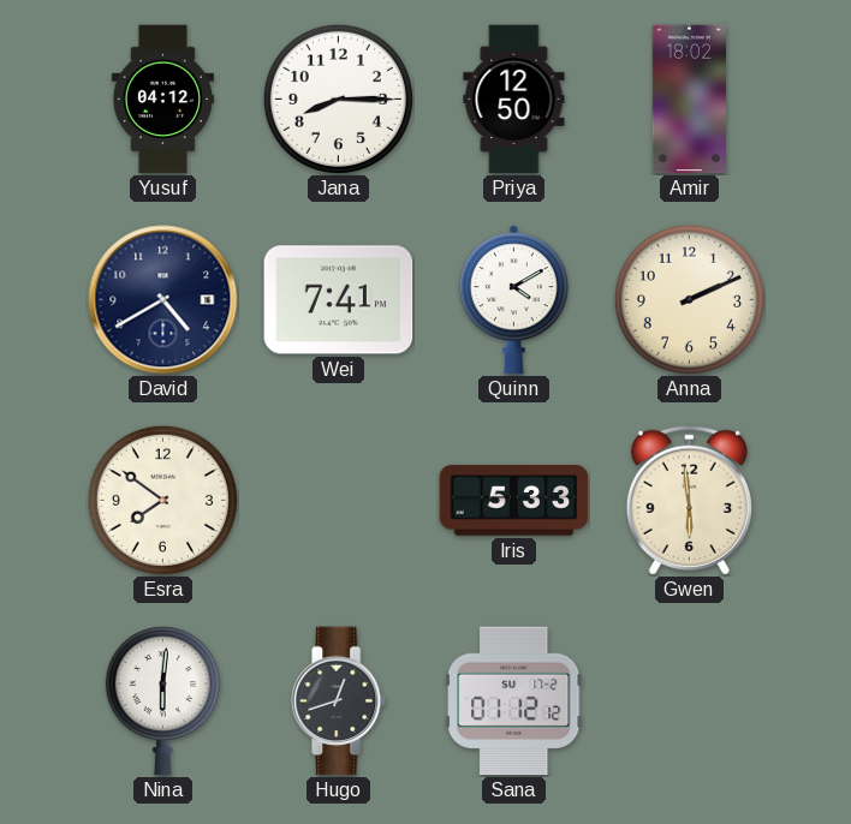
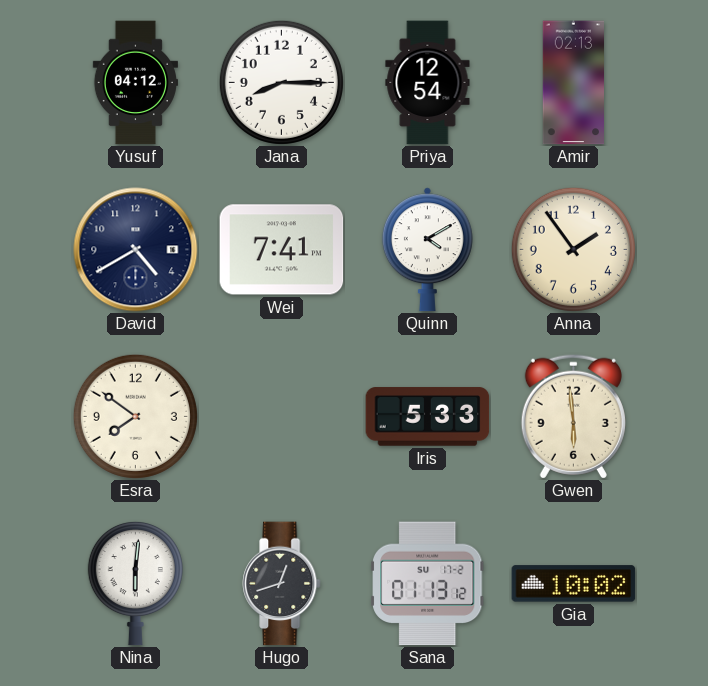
Priya: 12:50 -> 12:54 (428, 83)
Amir: 18:02 -> 02:13 (573, 83)
Anna: 2:11 -> 1:54 (573, 249)
Sana: 01:12 -> 01:13 (428, 584)
Gia: none -> 10:02 (574, 584)
